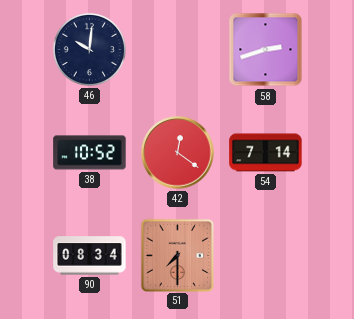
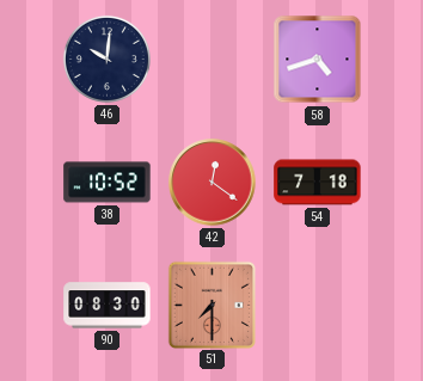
58: 2:42 -> 4:42 (318, 60)
54: 7:14 -> 7:18 (318, 183)
90: 08:34 -> 08:30 (108, 306)
